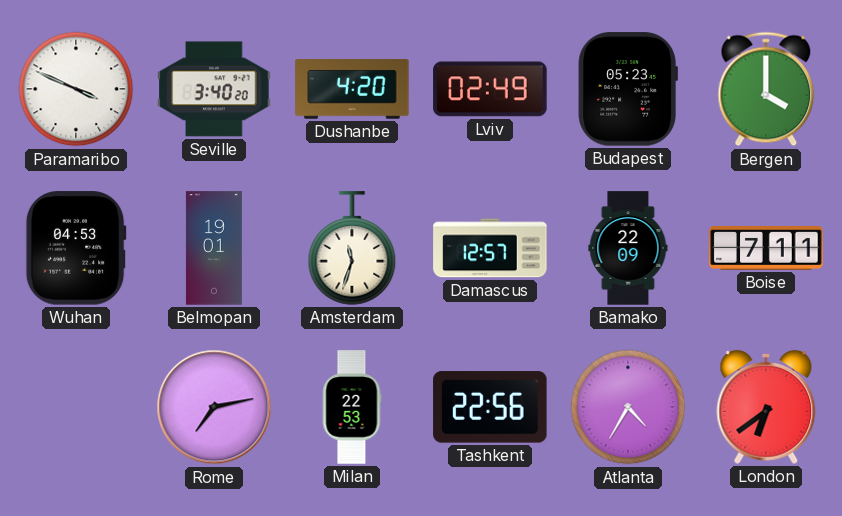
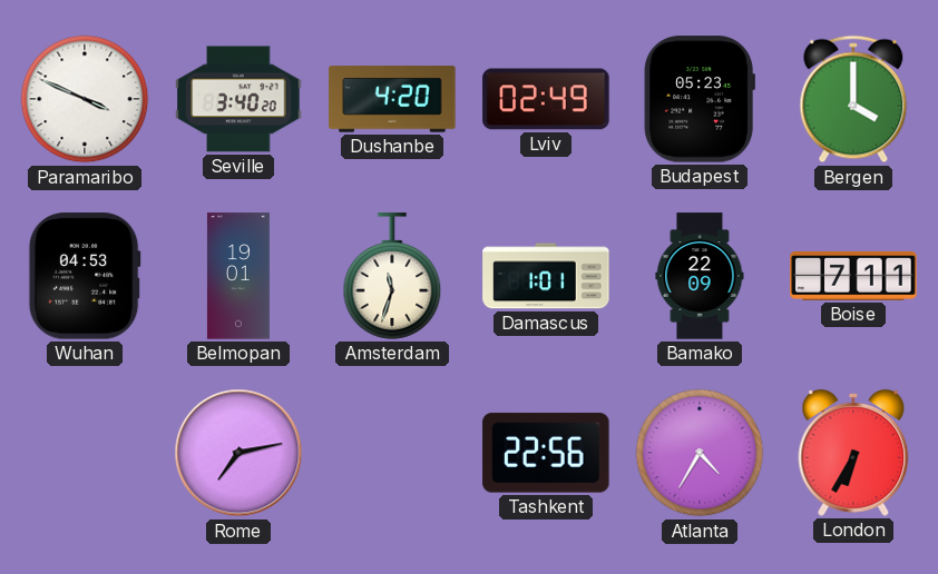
Damascus: 12:57 -> 1:01 (546, 276)
Milan: 22:53 -> none (352, 407)
London: 6:39 -> 6:35 (853, 453)
